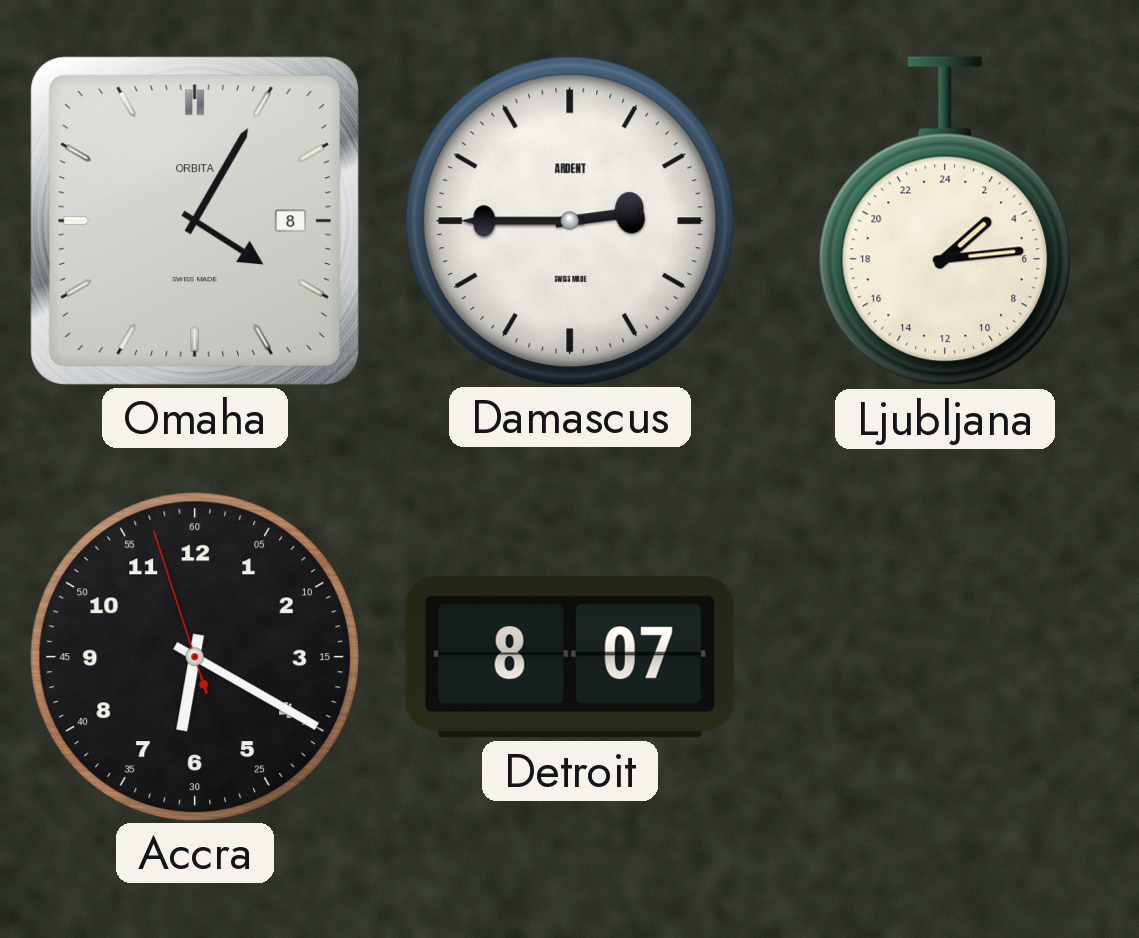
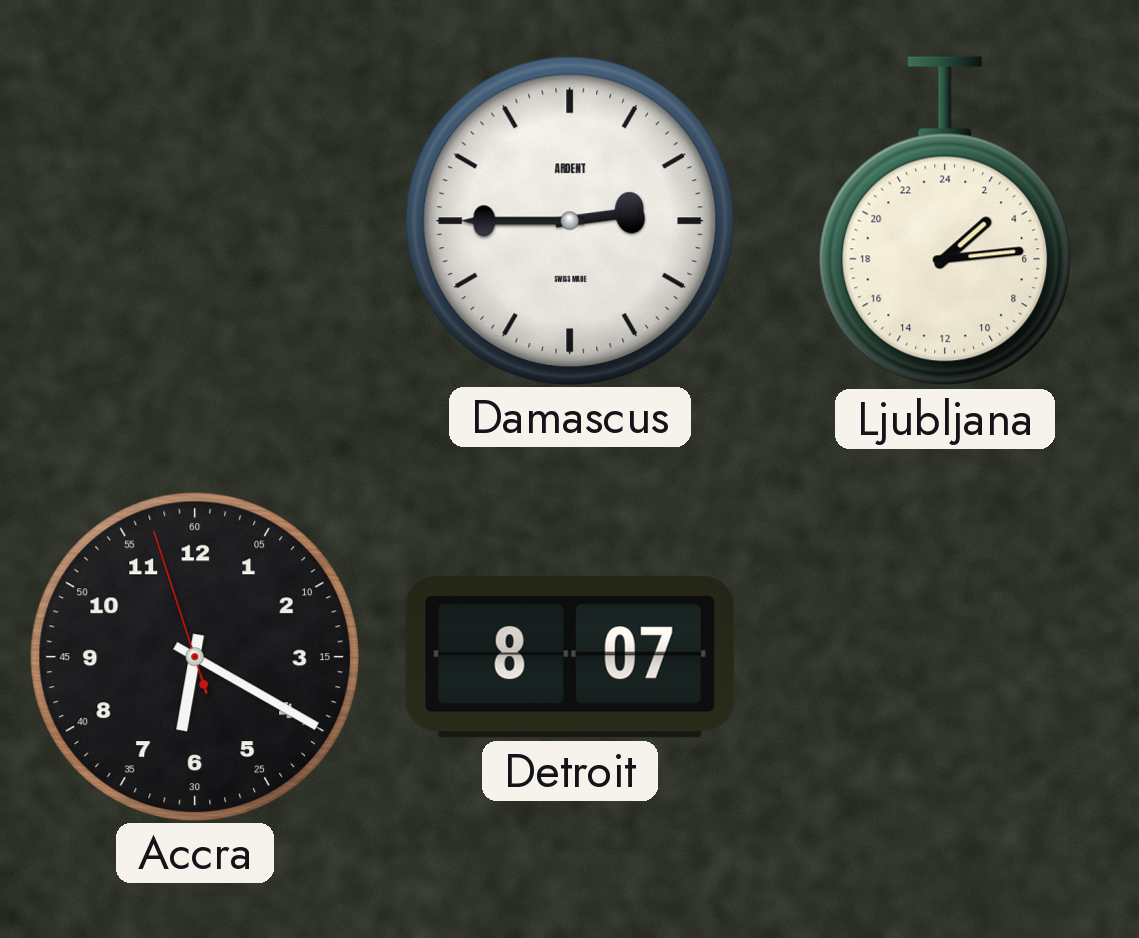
Omaha: 4:05 -> none (195, 221)
